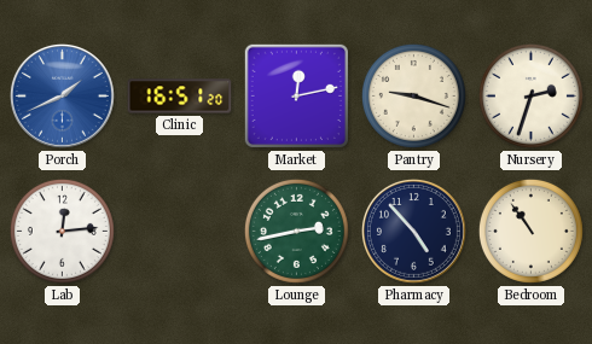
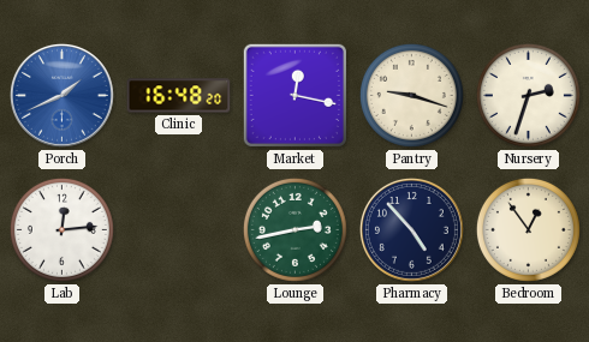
Clinic: 16:51 -> 16:48 (179, 96)
Market: 12:13 -> 12:17 (294, 95)
Bedroom: 10:54 -> 12:54 (528, 229)
